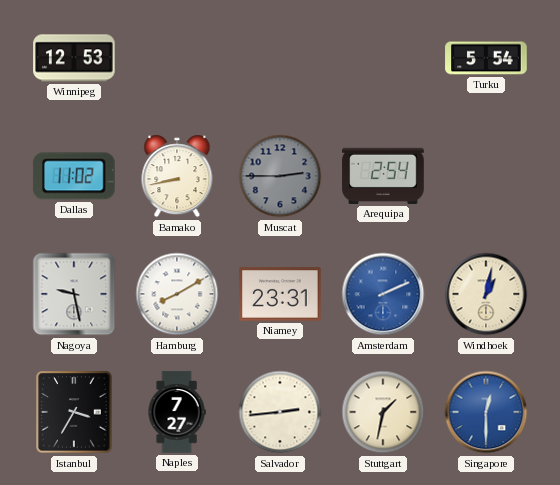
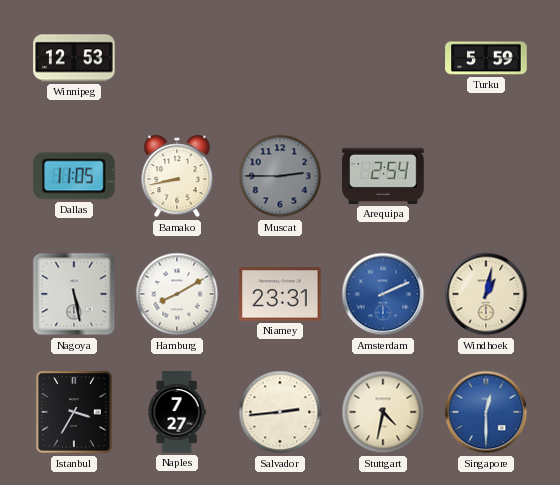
Turku: 5:54 -> 5:59 (486, 58)
Dallas: 11:02 -> 11:05 (74, 176)
Nagoya: 9:28 -> 5:28 (74, 294)
Stuttgart: 1:32 -> 4:32 (383, 412)
